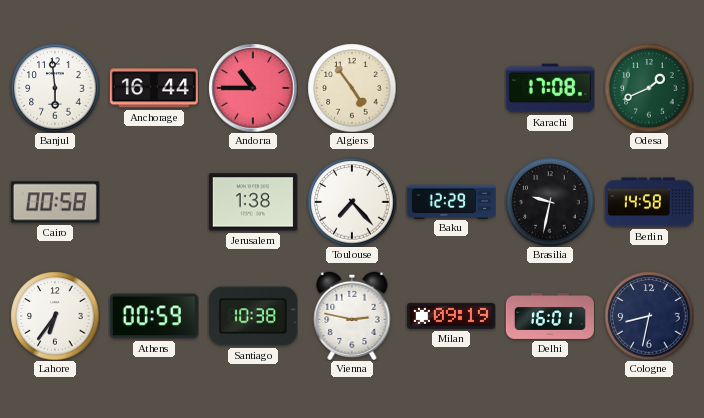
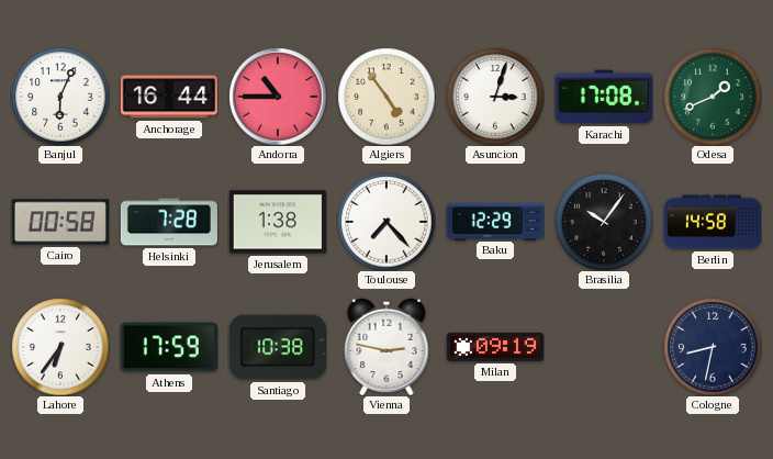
Banjul: 5:59 -> 6:04 (60, 97)
Asuncion: none -> 3:03 (495, 97)
Helsinki: none -> 7:28 (169, 222)
Brasilia: 9:32 -> 10:06 (604, 222)
Athens: 00:59 -> 17:59 (169, 347)
Delhi: 16:01 -> none (550, 316)
